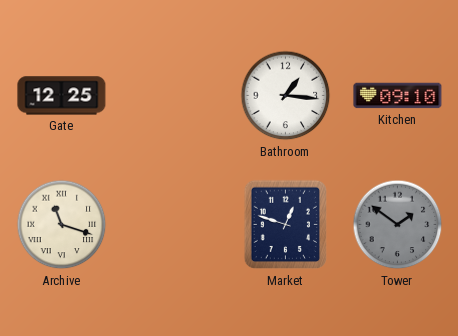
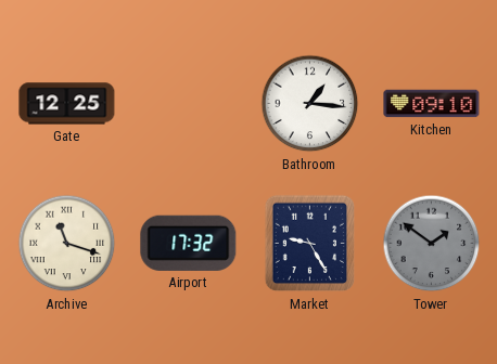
Airport: none -> 17:32 (189, 243)
Market: 12:48 -> 9:25 (309, 244)
